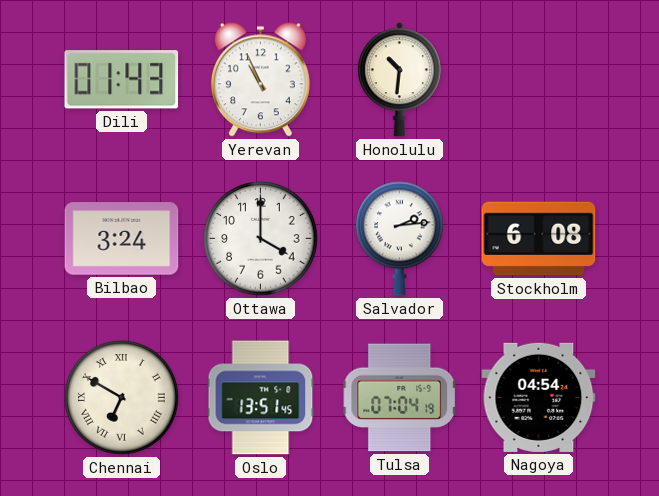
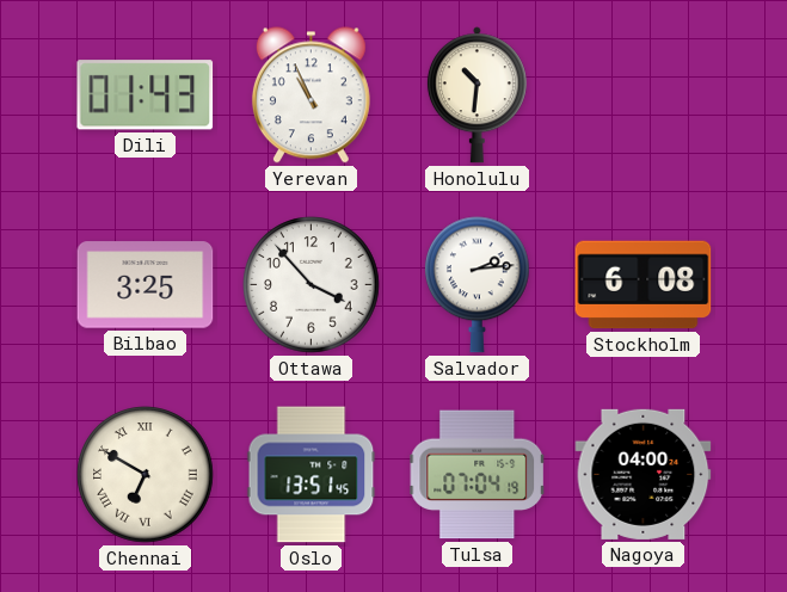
Bilbao: 3:24 -> 3:25 (146, 285)
Ottawa: 4:00 -> 3:53 (312, 285)
Nagoya: 04:54 -> 04:00 (644, 474)
